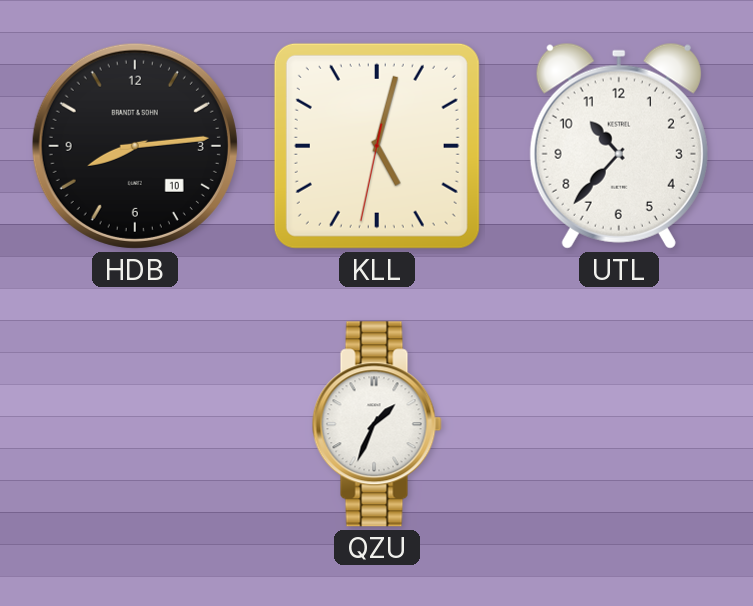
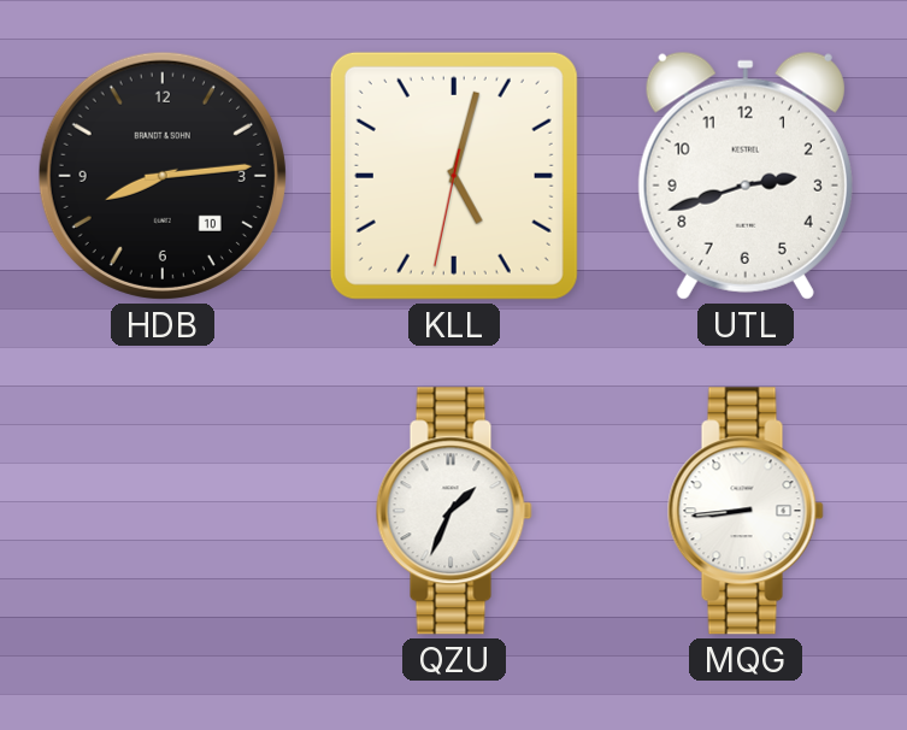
UTL: 10:37 -> 2:42 (746, 176)
MQG: none -> 8:44 (746, 511)
